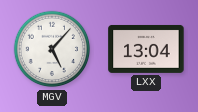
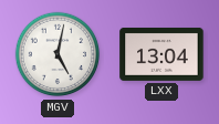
MGV: 5:07 -> 5:02 (58, 54)
